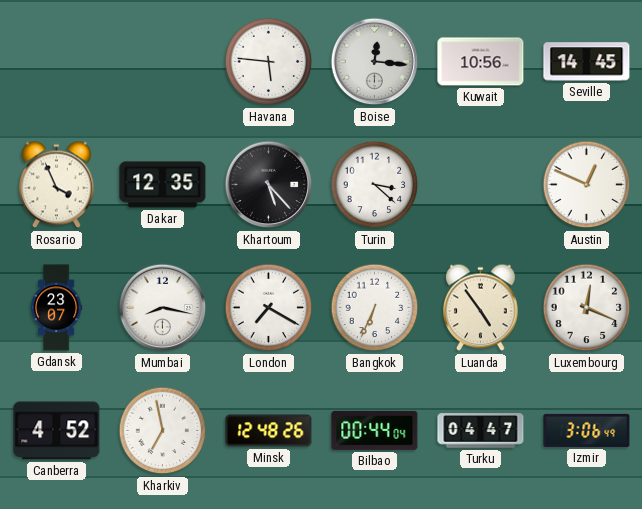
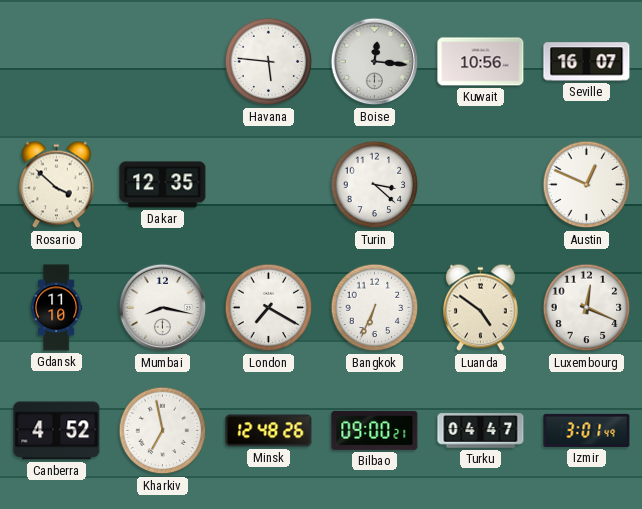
Seville: 14:45 -> 16:07 (587, 62)
Rosario: 3:56 -> 3:52 (57, 185)
Khartoum: 5:23 -> none (269, 185)
Gdansk: 23:07 -> 11:10 (57, 308)
Luanda: 4:54 -> 4:51 (481, 308)
Bilbao: 00:44 -> 09:00 (375, 430)
Izmir: 3:06 -> 3:01 (587, 430)
